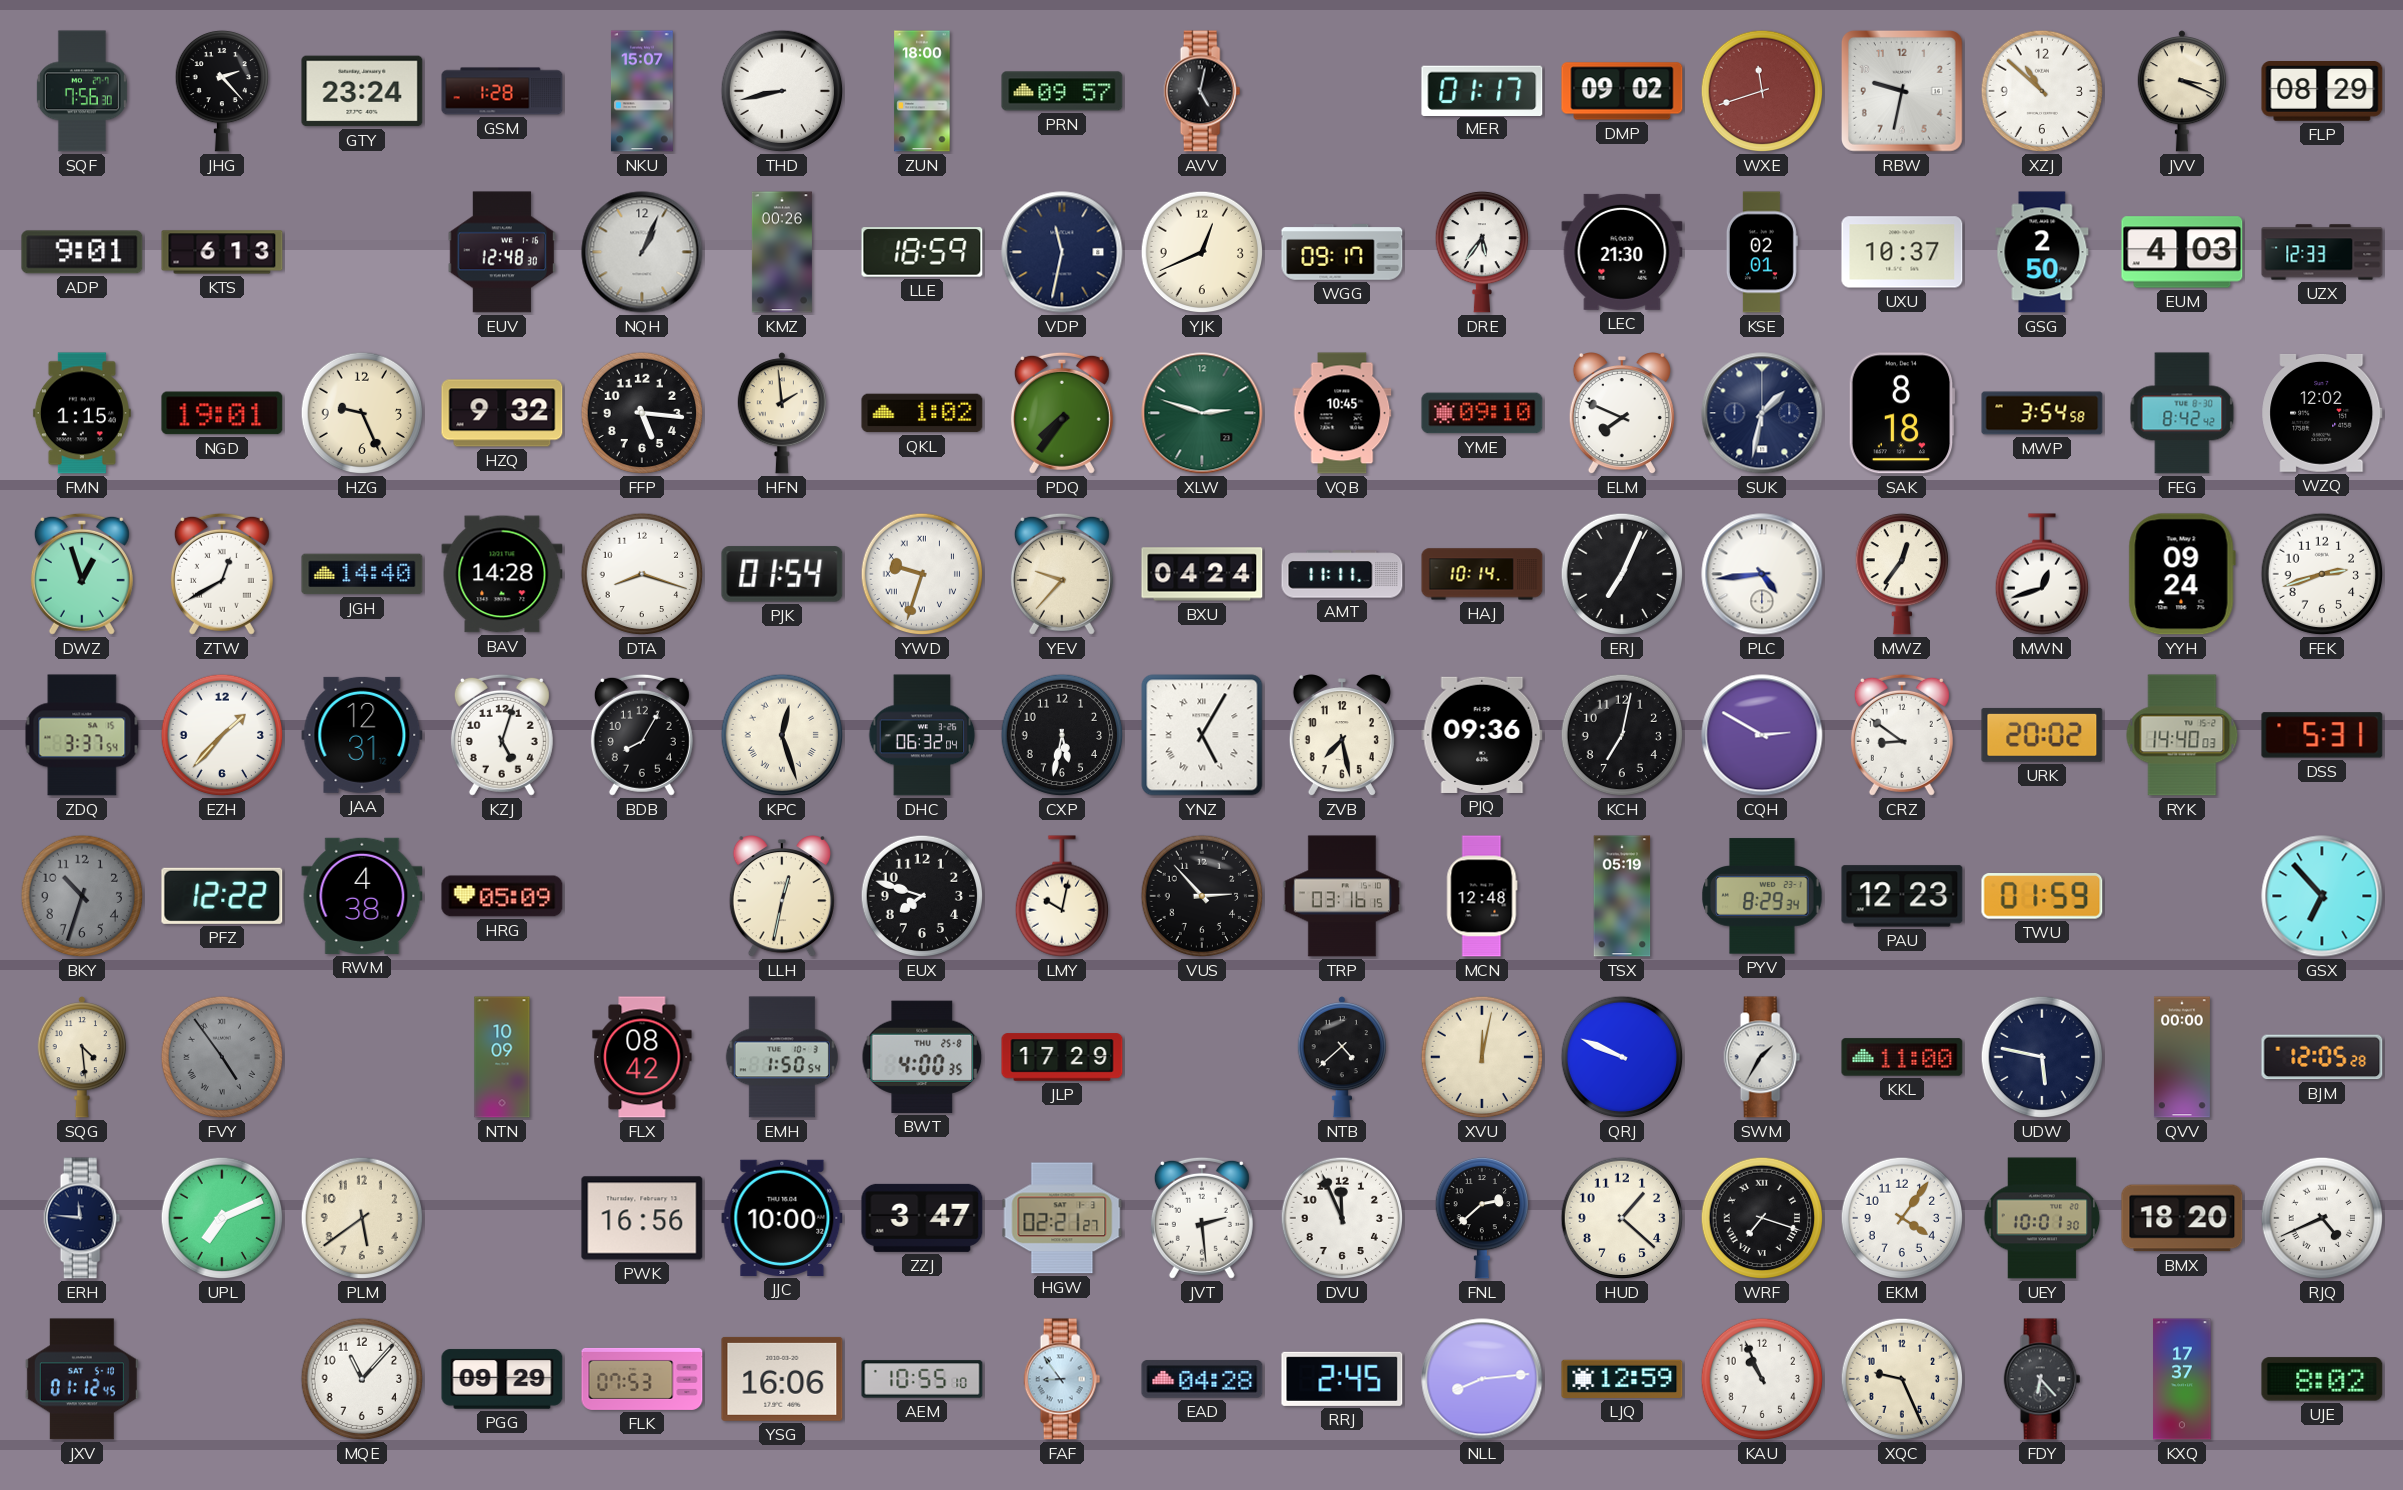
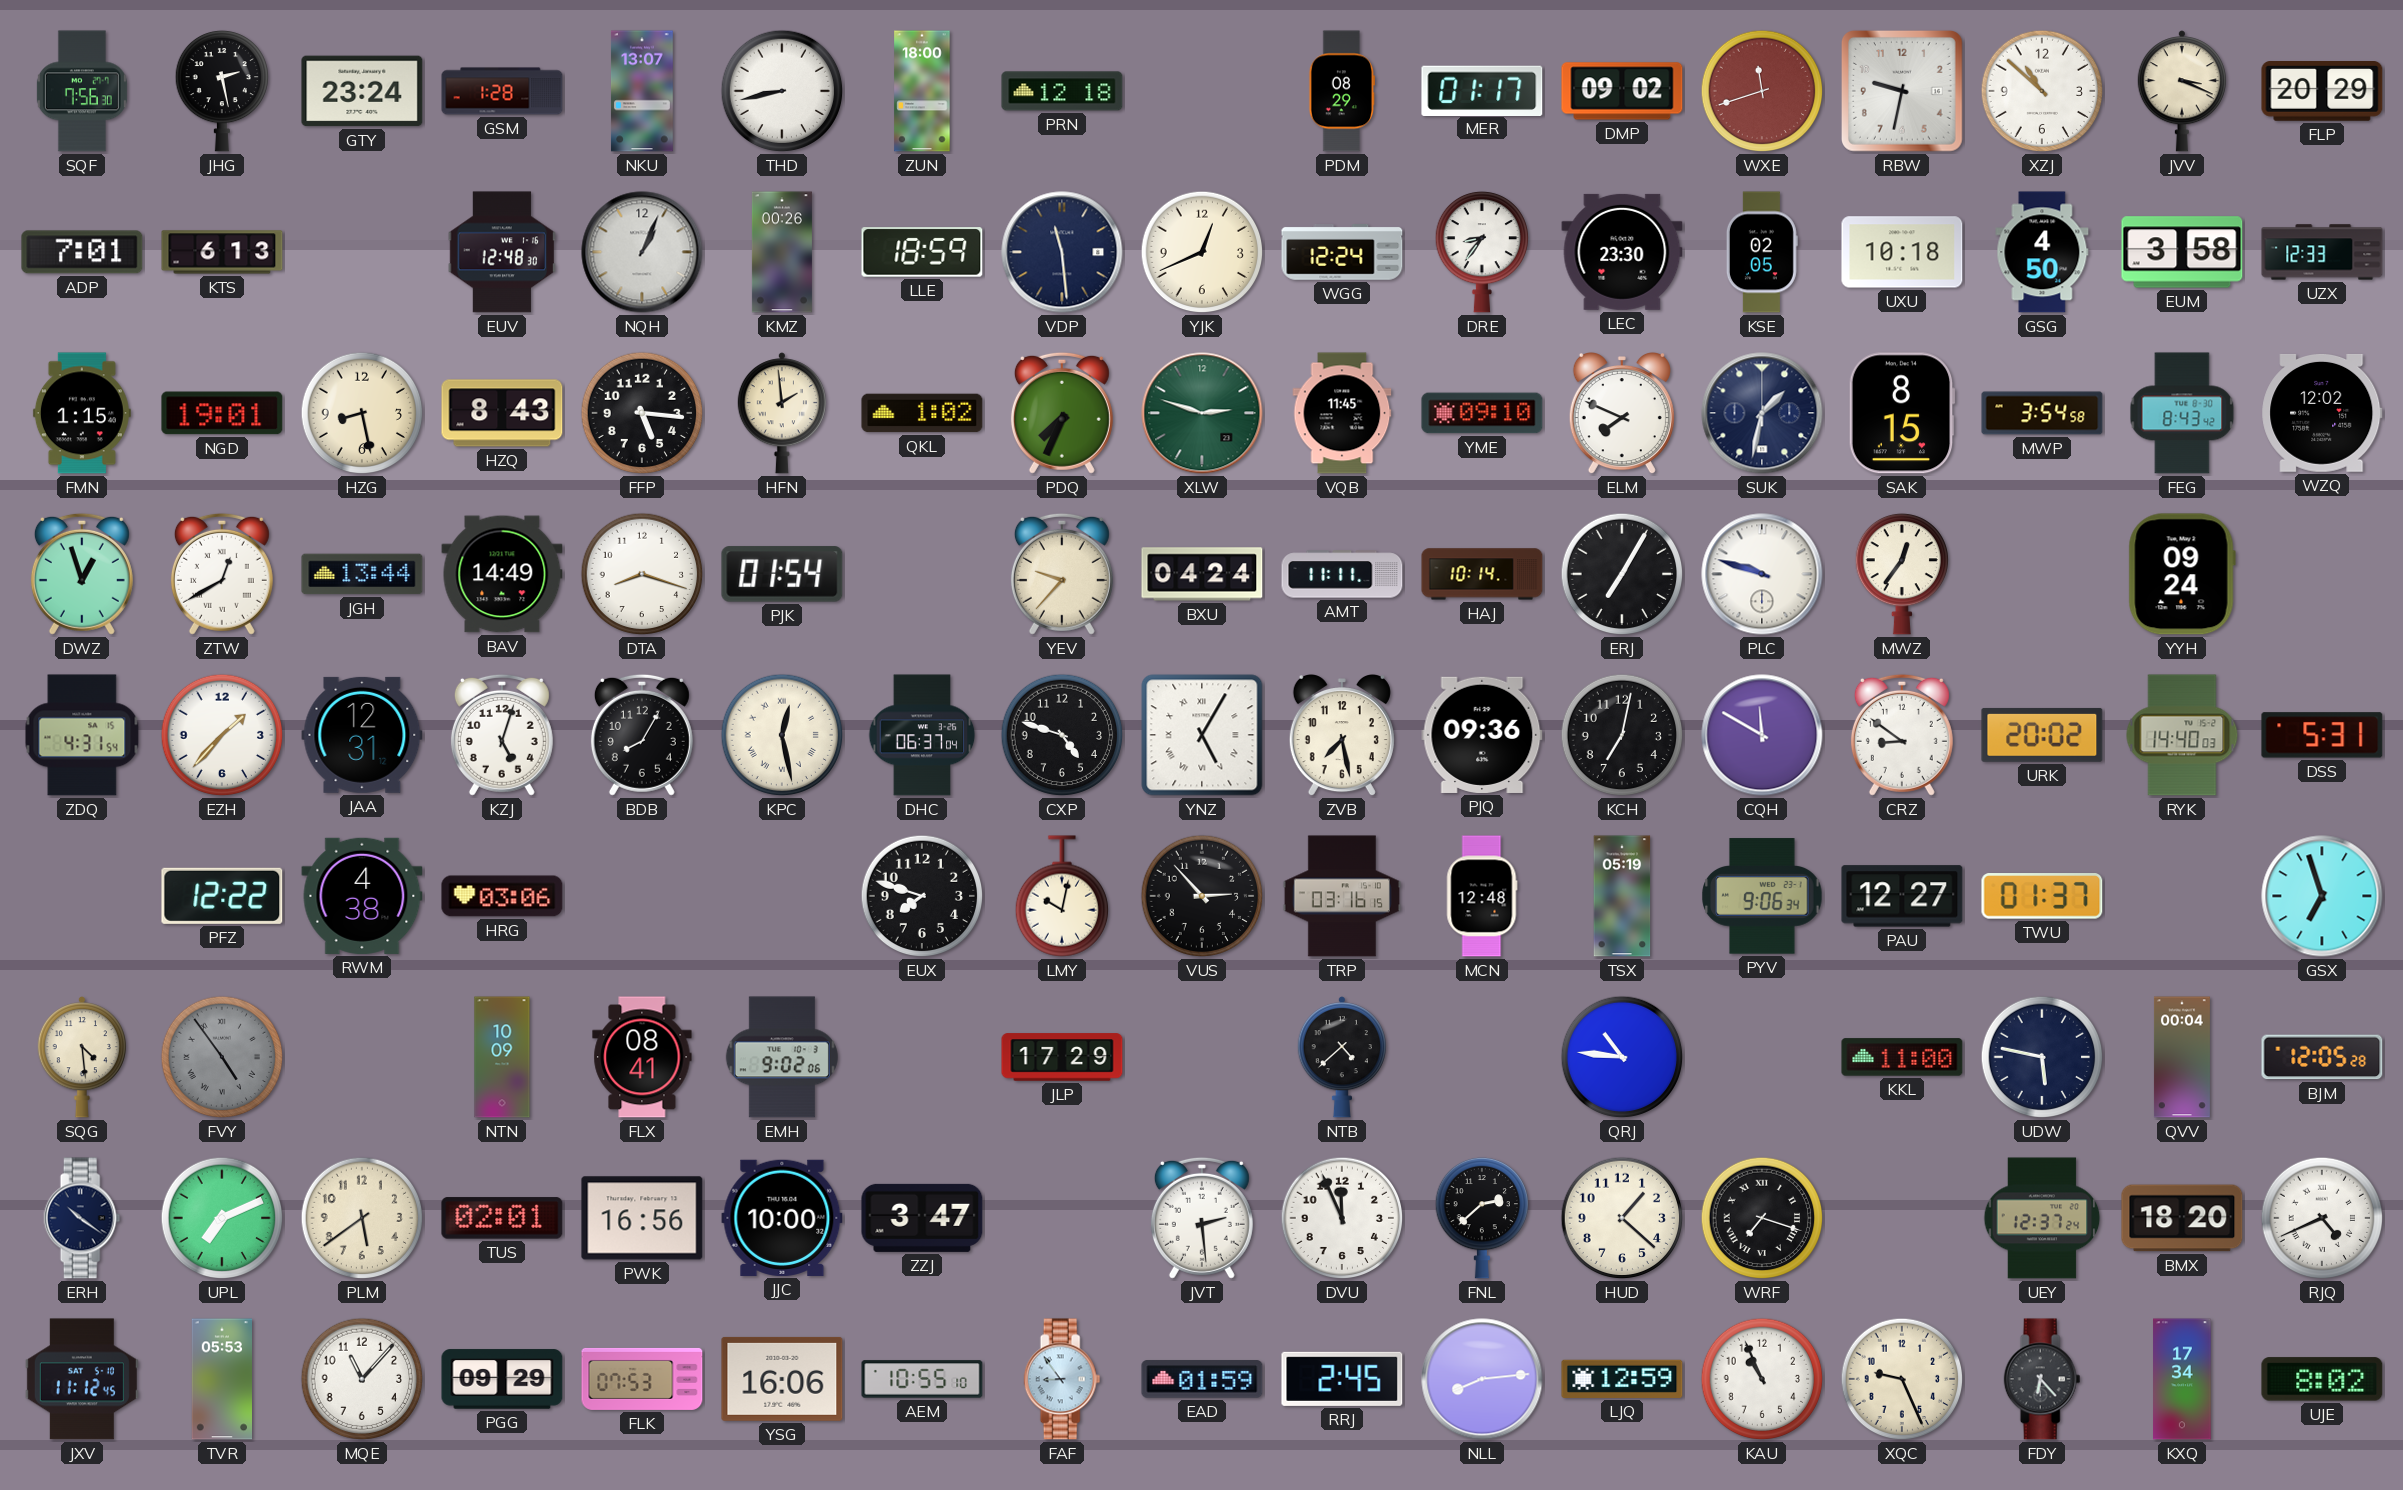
JHG: 2:23 -> 2:28 (221, 91)
NKU: 15:07 -> 13:07 (642, 91)
PRN: 09:57 -> 12:18 (1062, 91)
AVV: 5:02 -> none (1202, 91)
PDM: none -> 08:29 (1341, 91)
FLP: 08:29 -> 20:29 (2322, 92)
ADP: 9:01 -> 7:01 (82, 252)
VDP: 11:32 -> 11:29 (1062, 252)
WGG: 09:17 -> 12:24 (1342, 253)
DRE: 5:36 -> 8:36 (1481, 252)
LEC: 21:30 -> 23:30 (1622, 252)
KSE: 02:01 -> 02:05 (1762, 252)
UXU: 10:37 -> 10:18 (1902, 252)
GSG: 2:50 -> 4:50 (2042, 252)
EUM: 4:03 -> 3:58 (2182, 252)
HZG: 9:26 -> 8:28 (362, 413)
HZQ: 9:32 -> 8:43 (502, 413)
PDQ: 7:36 -> 7:34 (1062, 413)
VQB: 10:45 -> 11:45 (1342, 413)
SAK: 8:18 -> 8:15 (1902, 413)
FEG: 8:42 -> 8:43 (2182, 413)
JGH: 14:40 -> 13:44 (362, 574)
BAV: 14:28 -> 14:49 (502, 574)
YWD: 9:33 -> none (922, 574)
ERJ: 7:04 -> 7:05 (1622, 574)
PLC: 4:44 -> 9:48 (1762, 574)
MWN: 12:42 -> none (2041, 574)
FEK: 2:42 -> none (2322, 574)
ZDQ: 3:37 -> 4:31 (82, 735)
KPC: 12:27 -> 12:28 (782, 735)
DHC: 06:32 -> 06:37 (922, 735)
CXP: 5:32 -> 4:48 (1062, 735)
CQH: 2:50 -> 11:50 (1762, 735)
BKY: 10:33 -> none (82, 896)
HRG: 05:09 -> 03:06 (502, 896)
LLH: 12:32 -> none (782, 896)
PYV: 8:29 -> 9:06 (1762, 896)
PAU: 12:23 -> 12:27 (1902, 896)
TWU: 01:59 -> 01:37 (2042, 896)
GSX: 6:53 -> 6:57 (2322, 896)
FLX: 08:42 -> 08:41 (642, 1057)
EMH: 1:50 -> 9:02 (782, 1057)
BWT: 4:00 -> none (922, 1057)
XVU: 12:02 -> none (1482, 1057)
QRJ: 9:49 -> 10:46 (1622, 1057)
SWM: 1:35 -> none (1762, 1057)
QVV: 00:00 -> 00:04 (2182, 1057)
ERH: 11:46 -> 10:21 (82, 1218)
TUS: none -> 02:01 (502, 1218)
HGW: 02:21 -> none (1062, 1218)
EKM: 4:06 -> none (1902, 1218)
UEY: 10:01 -> 12:37 (2042, 1218)
JXV: 01:12 -> 11:12 (82, 1379)
TVR: none -> 05:53 (221, 1379)
EAD: 04:28 -> 01:59 (1202, 1379)
KXQ: 17:37 -> 17:34 (2182, 1379)
